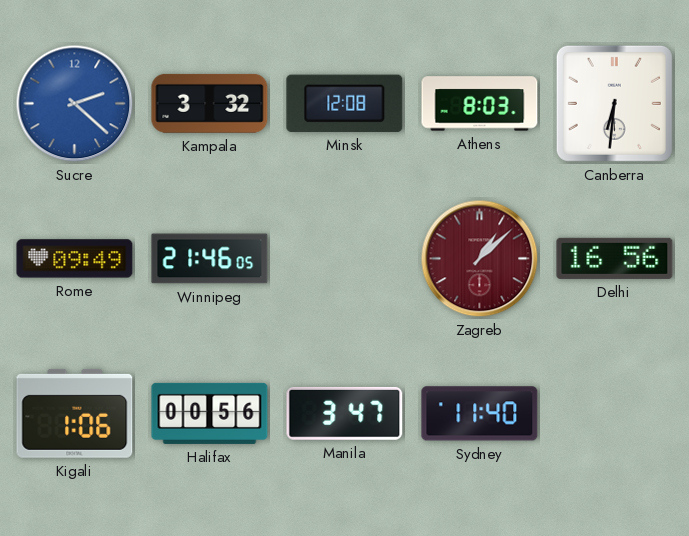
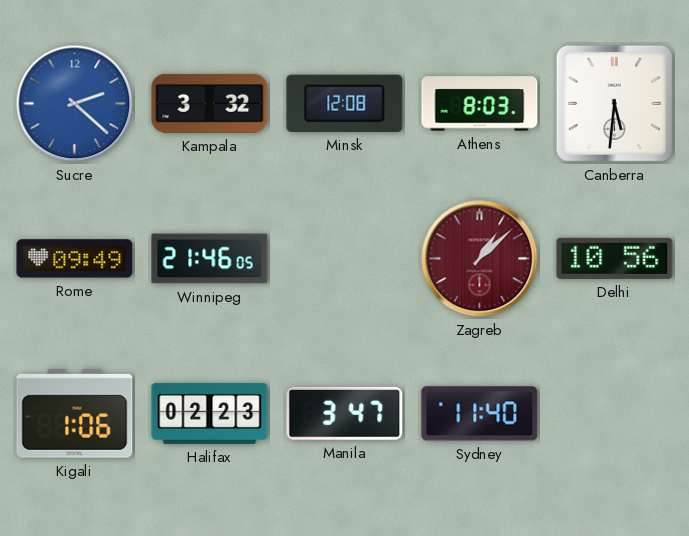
Canberra: 6:31 -> 5:31 (614, 103)
Delhi: 16:56 -> 10:56 (615, 258)
Halifax: 00:56 -> 02:23 (210, 413)
